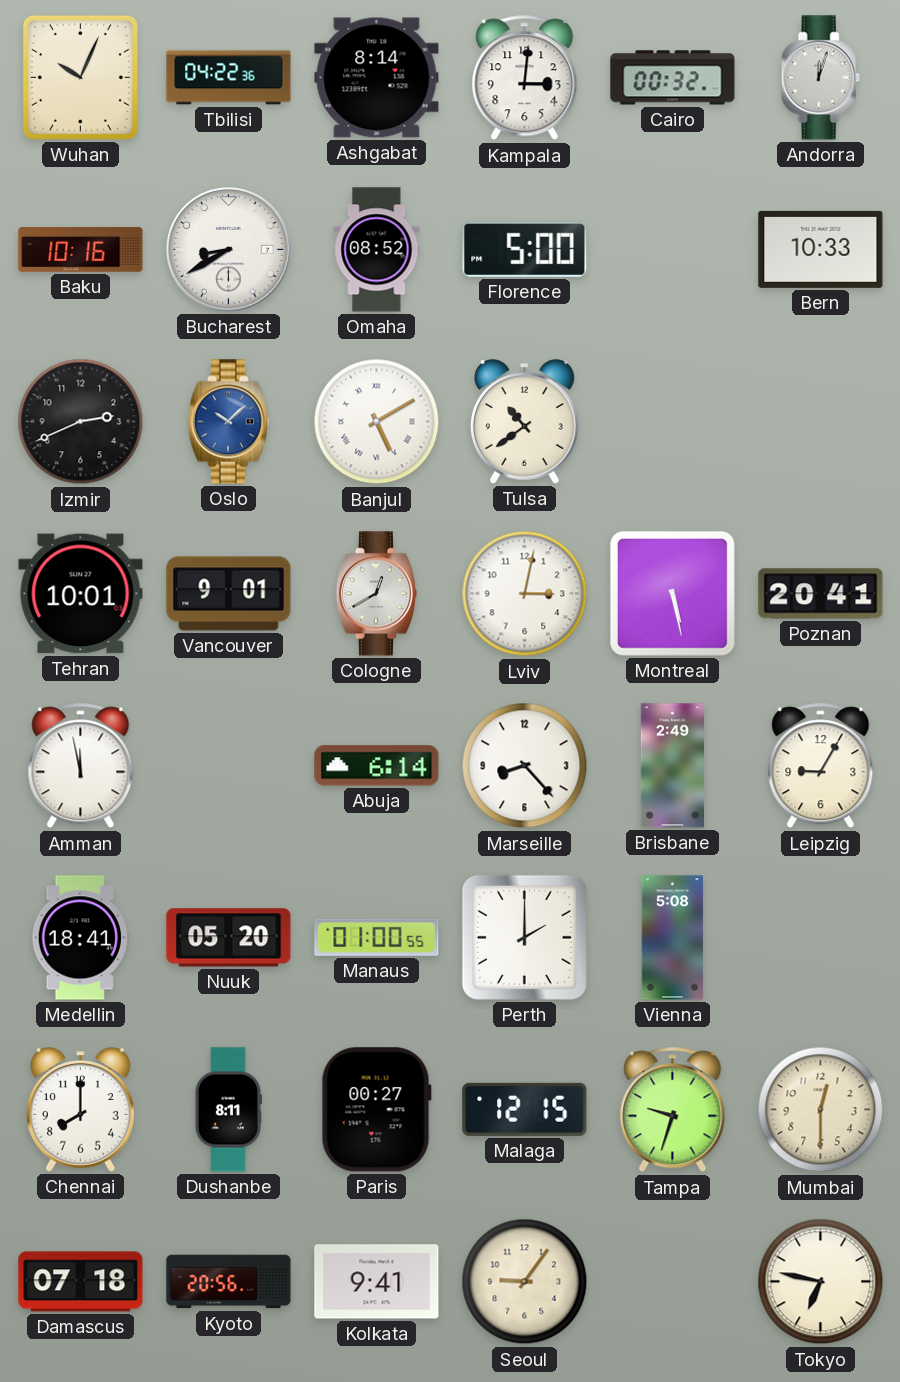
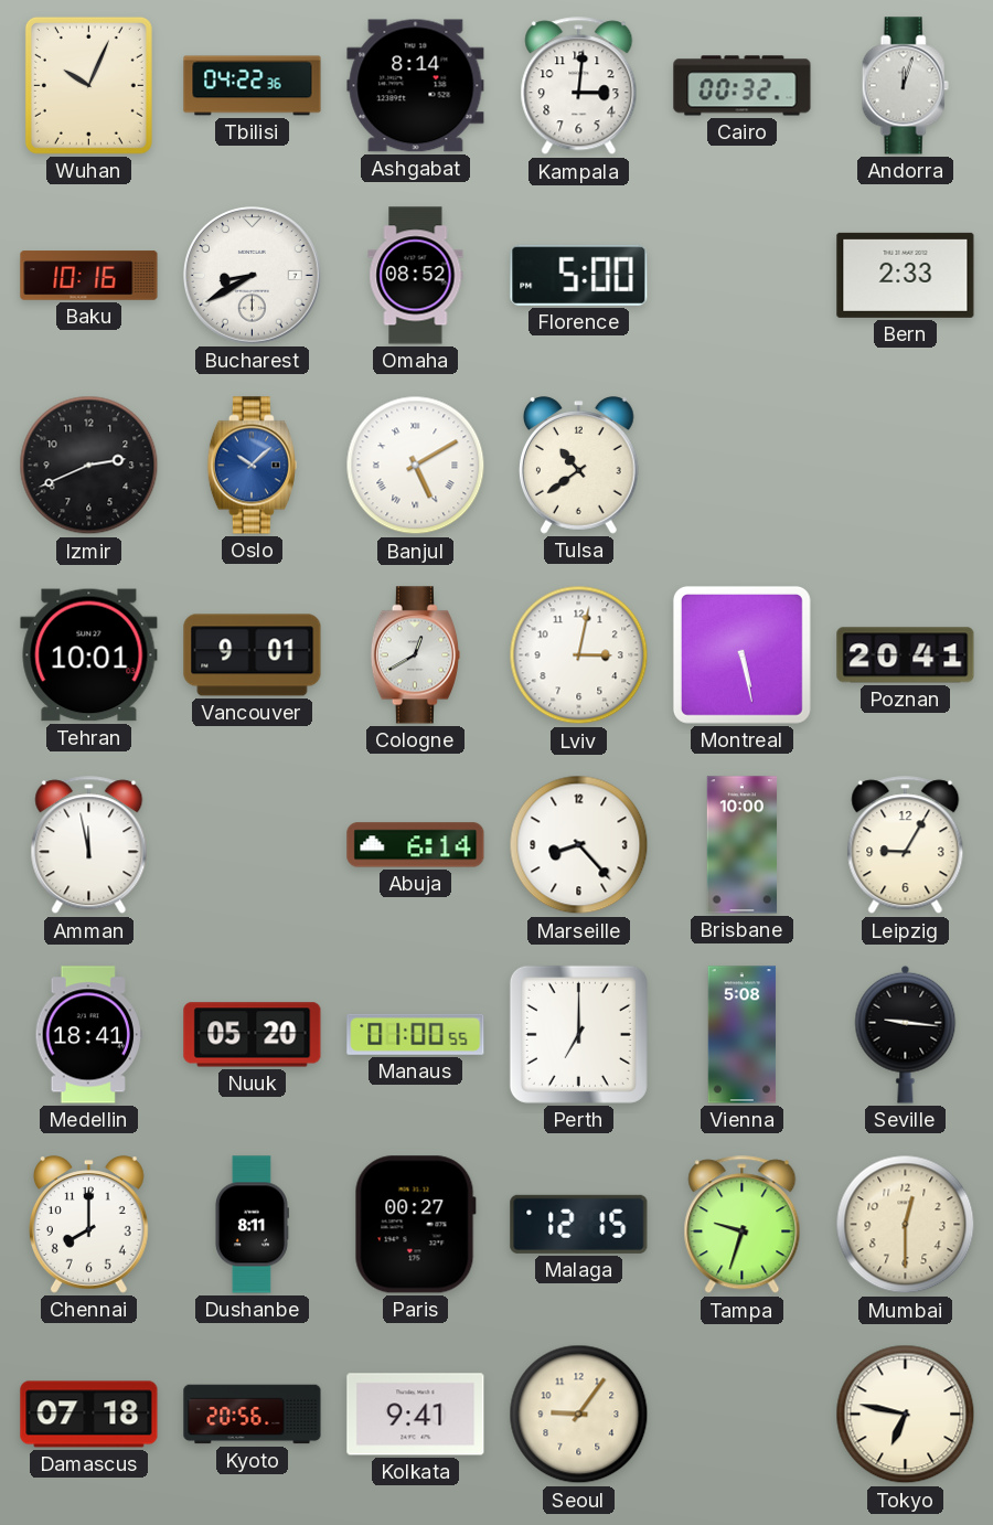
Bern: 10:33 -> 2:33 (906, 275)
Brisbane: 2:49 -> 10:00 (743, 845)
Perth: 2:00 -> 7:00 (578, 1034)
Seville: none -> 9:16 (906, 1034)
